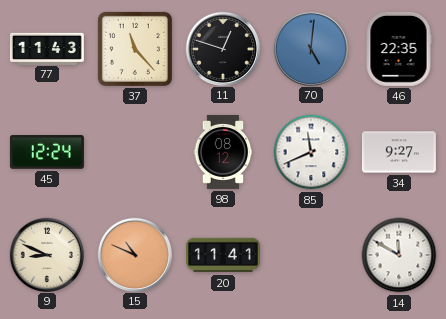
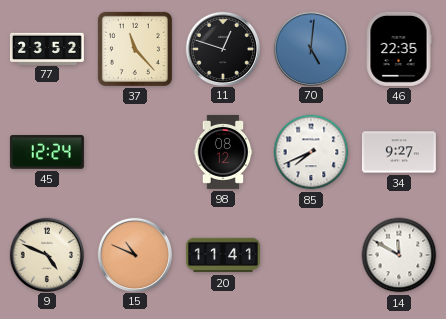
77: 11:43 -> 23:52 (47, 48)
85: 11:41 -> 7:41 (311, 152)
9: 8:49 -> 4:49 (46, 254)
